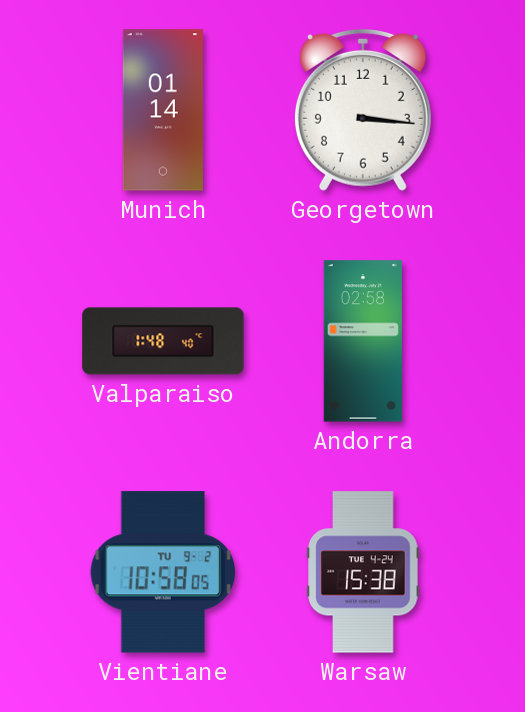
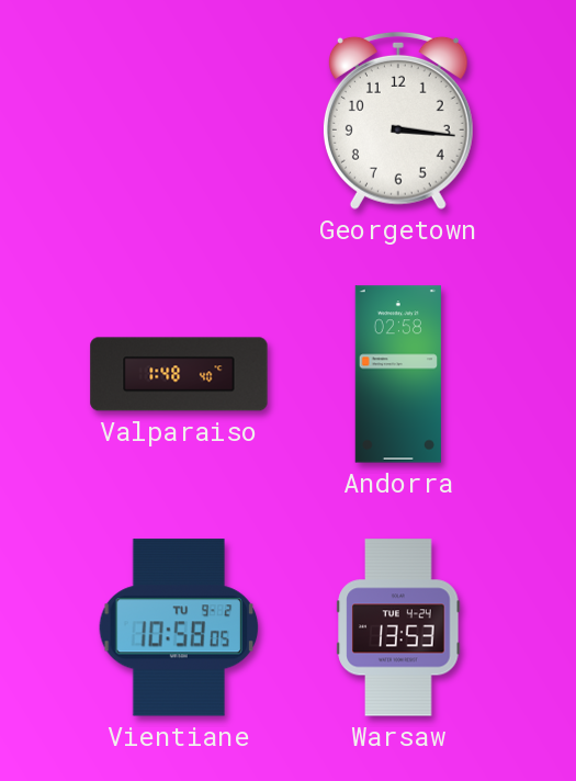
Munich: 01:14 -> none (163, 110)
Warsaw: 15:38 -> 13:53 (398, 627)
